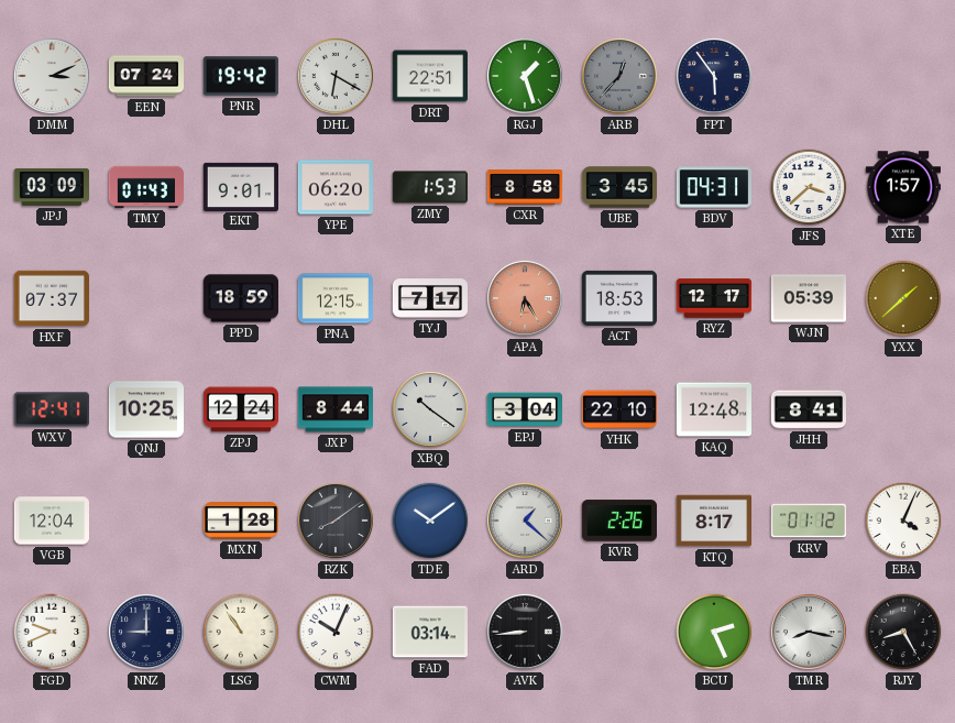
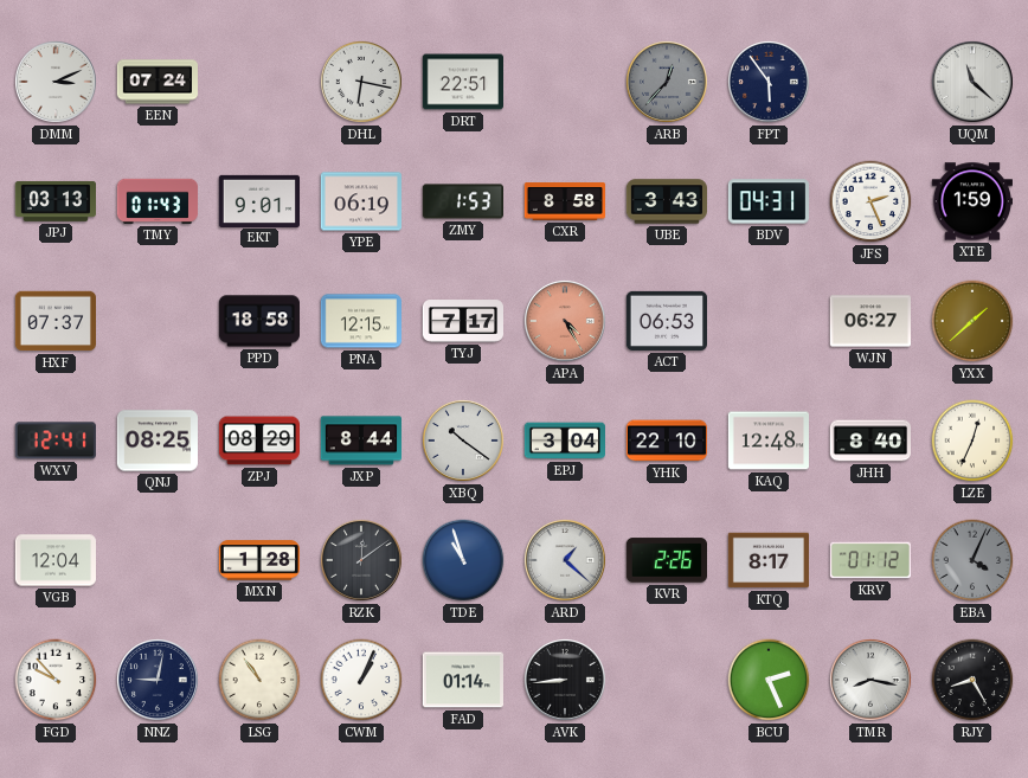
PNR: 19:42 -> none (240, 76)
DHL: 6:20 -> 6:17 (361, 82)
RGJ: 1:27 -> none (525, 76)
UQM: none -> 11:22 (972, 82)
JPJ: 03:09 -> 03:13 (54, 201)
YPE: 06:20 -> 06:19 (360, 201)
UBE: 3:45 -> 3:43 (667, 201)
JFS: 3:38 -> 2:26 (870, 201)
XTE: 1:57 -> 1:59 (971, 201)
PPD: 18:59 -> 18:58 (258, 321)
APA: 6:25 -> 4:25 (565, 321)
ACT: 18:53 -> 06:53 (666, 321)
RYZ: 12:17 -> none (713, 298)
WJN: 05:39 -> 06:27 (869, 321)
QNJ: 10:25 -> 08:25 (156, 441)
ZPJ: 12:24 -> 08:29 (258, 441)
JHH: 8:41 -> 8:40 (869, 441)
LZE: none -> 12:34 (972, 441)
RZK: 8:09 -> 12:09 (361, 560)
TDE: 10:09 -> 10:57 (463, 560)
EBA dial: white -> grey (972, 560)
FGD: 9:41 -> 9:53 (56, 680)
NNZ: 9:00 -> 9:02 (158, 680)
CWM: 10:04 -> 1:04 (361, 680)
FAD: 03:14 -> 01:14 (462, 680)
